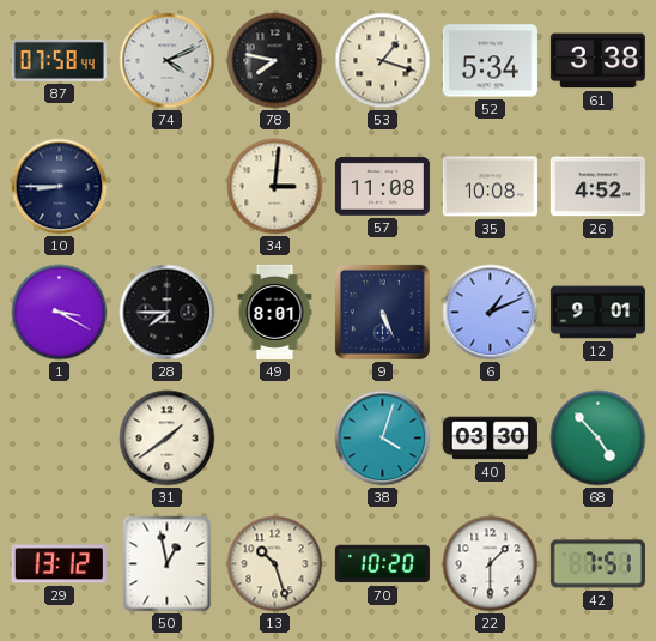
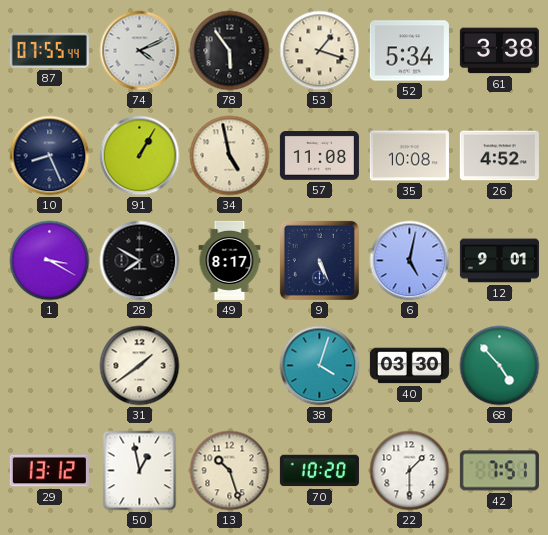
87: 07:58 -> 07:55 (49, 50)
78: 7:47 -> 5:54 (230, 51)
10: 8:45 -> 8:26 (50, 156)
91: none -> 1:05 (140, 156)
34: 3:01 -> 4:58 (230, 156)
28: 7:45 -> 7:50 (140, 261)
49: 8:01 -> 8:17 (230, 260)
6: 1:11 -> 5:02 (410, 261)
